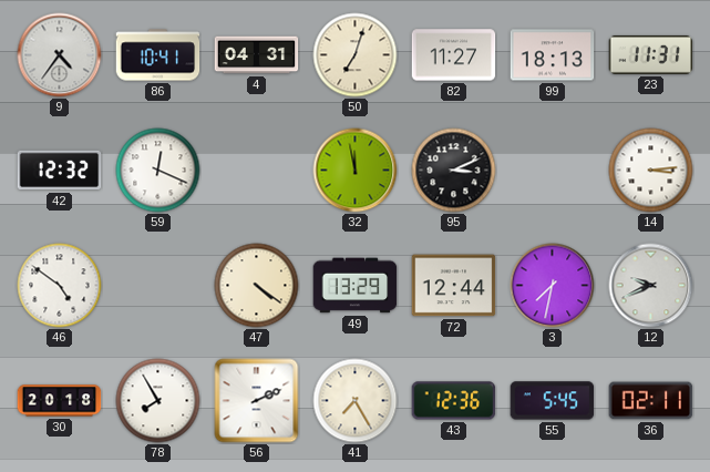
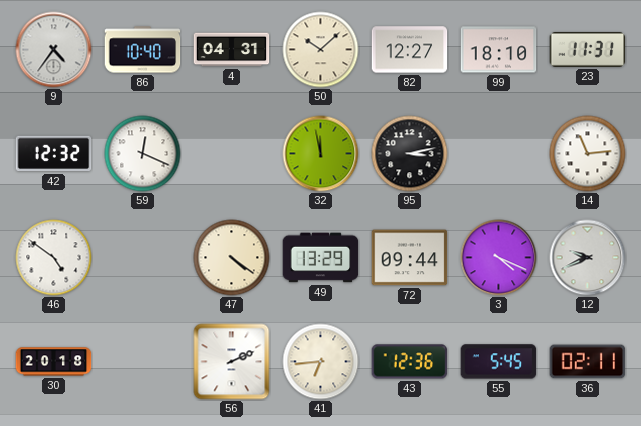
86: 10:41 -> 10:40 (143, 50)
50: 7:03 -> 10:08 (321, 50)
82: 11:27 -> 12:27 (410, 50)
99: 18:13 -> 18:10 (499, 50)
95: 3:11 -> 3:13 (410, 154)
14: 3:14 -> 11:14 (588, 154)
72: 12:44 -> 09:44 (410, 258)
3: 7:32 -> 4:19 (499, 258)
78: 7:55 -> none (158, 401)
41: 7:25 -> 6:44 (321, 362)
